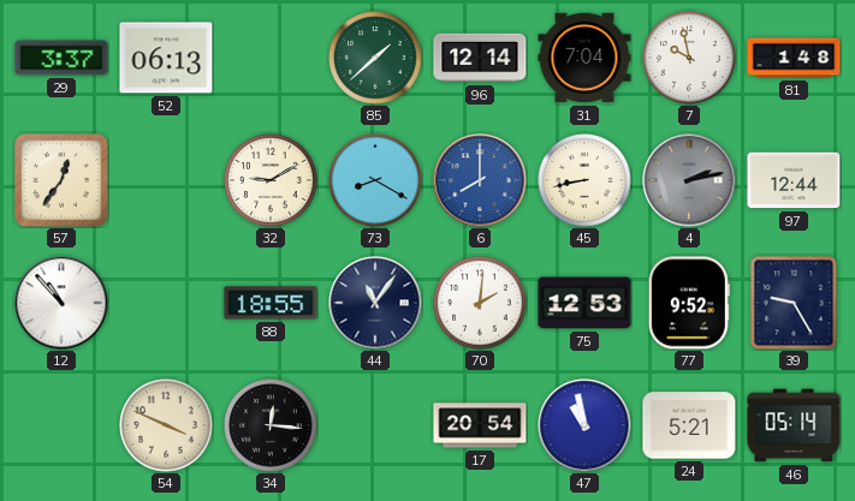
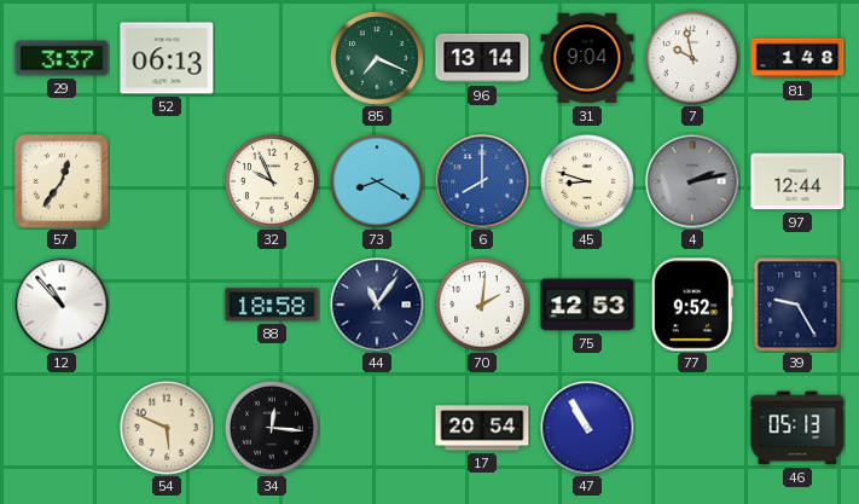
85: 1:38 -> 7:19 (377, 58)
96: 12:14 -> 13:14 (482, 58)
31: 7:04 -> 9:04 (587, 58)
32: 9:10 -> 9:56 (272, 181)
45: 8:43 -> 8:48 (587, 181)
88: 18:55 -> 18:58 (272, 305)
54: 3:49 -> 5:49 (167, 428)
47: 10:58 -> 10:55 (587, 428)
24: 5:21 -> none (689, 425)
46: 05:14 -> 05:13 (797, 428)
